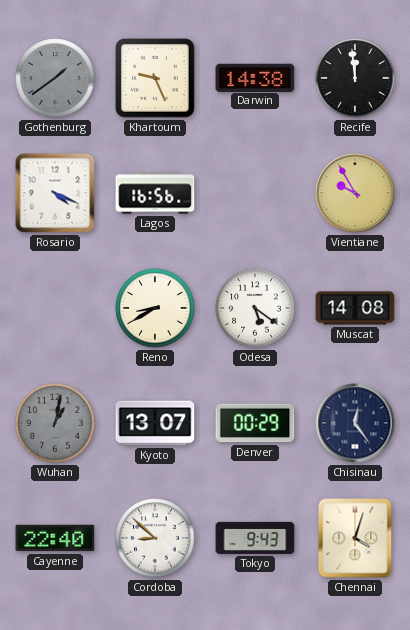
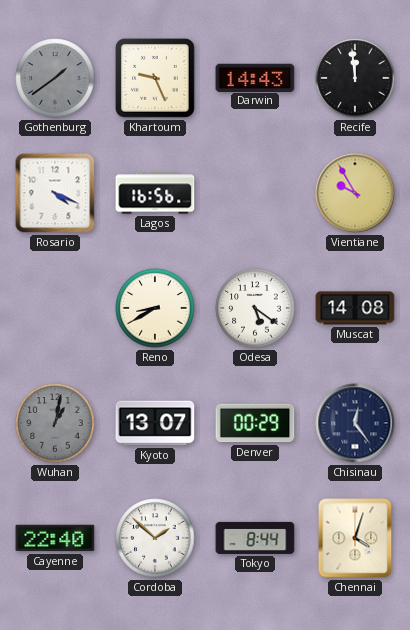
Darwin: 14:38 -> 14:43 (255, 77)
Cordoba: 8:52 -> 1:52 (155, 538)
Tokyo: 9:43 -> 8:44 (255, 538)
